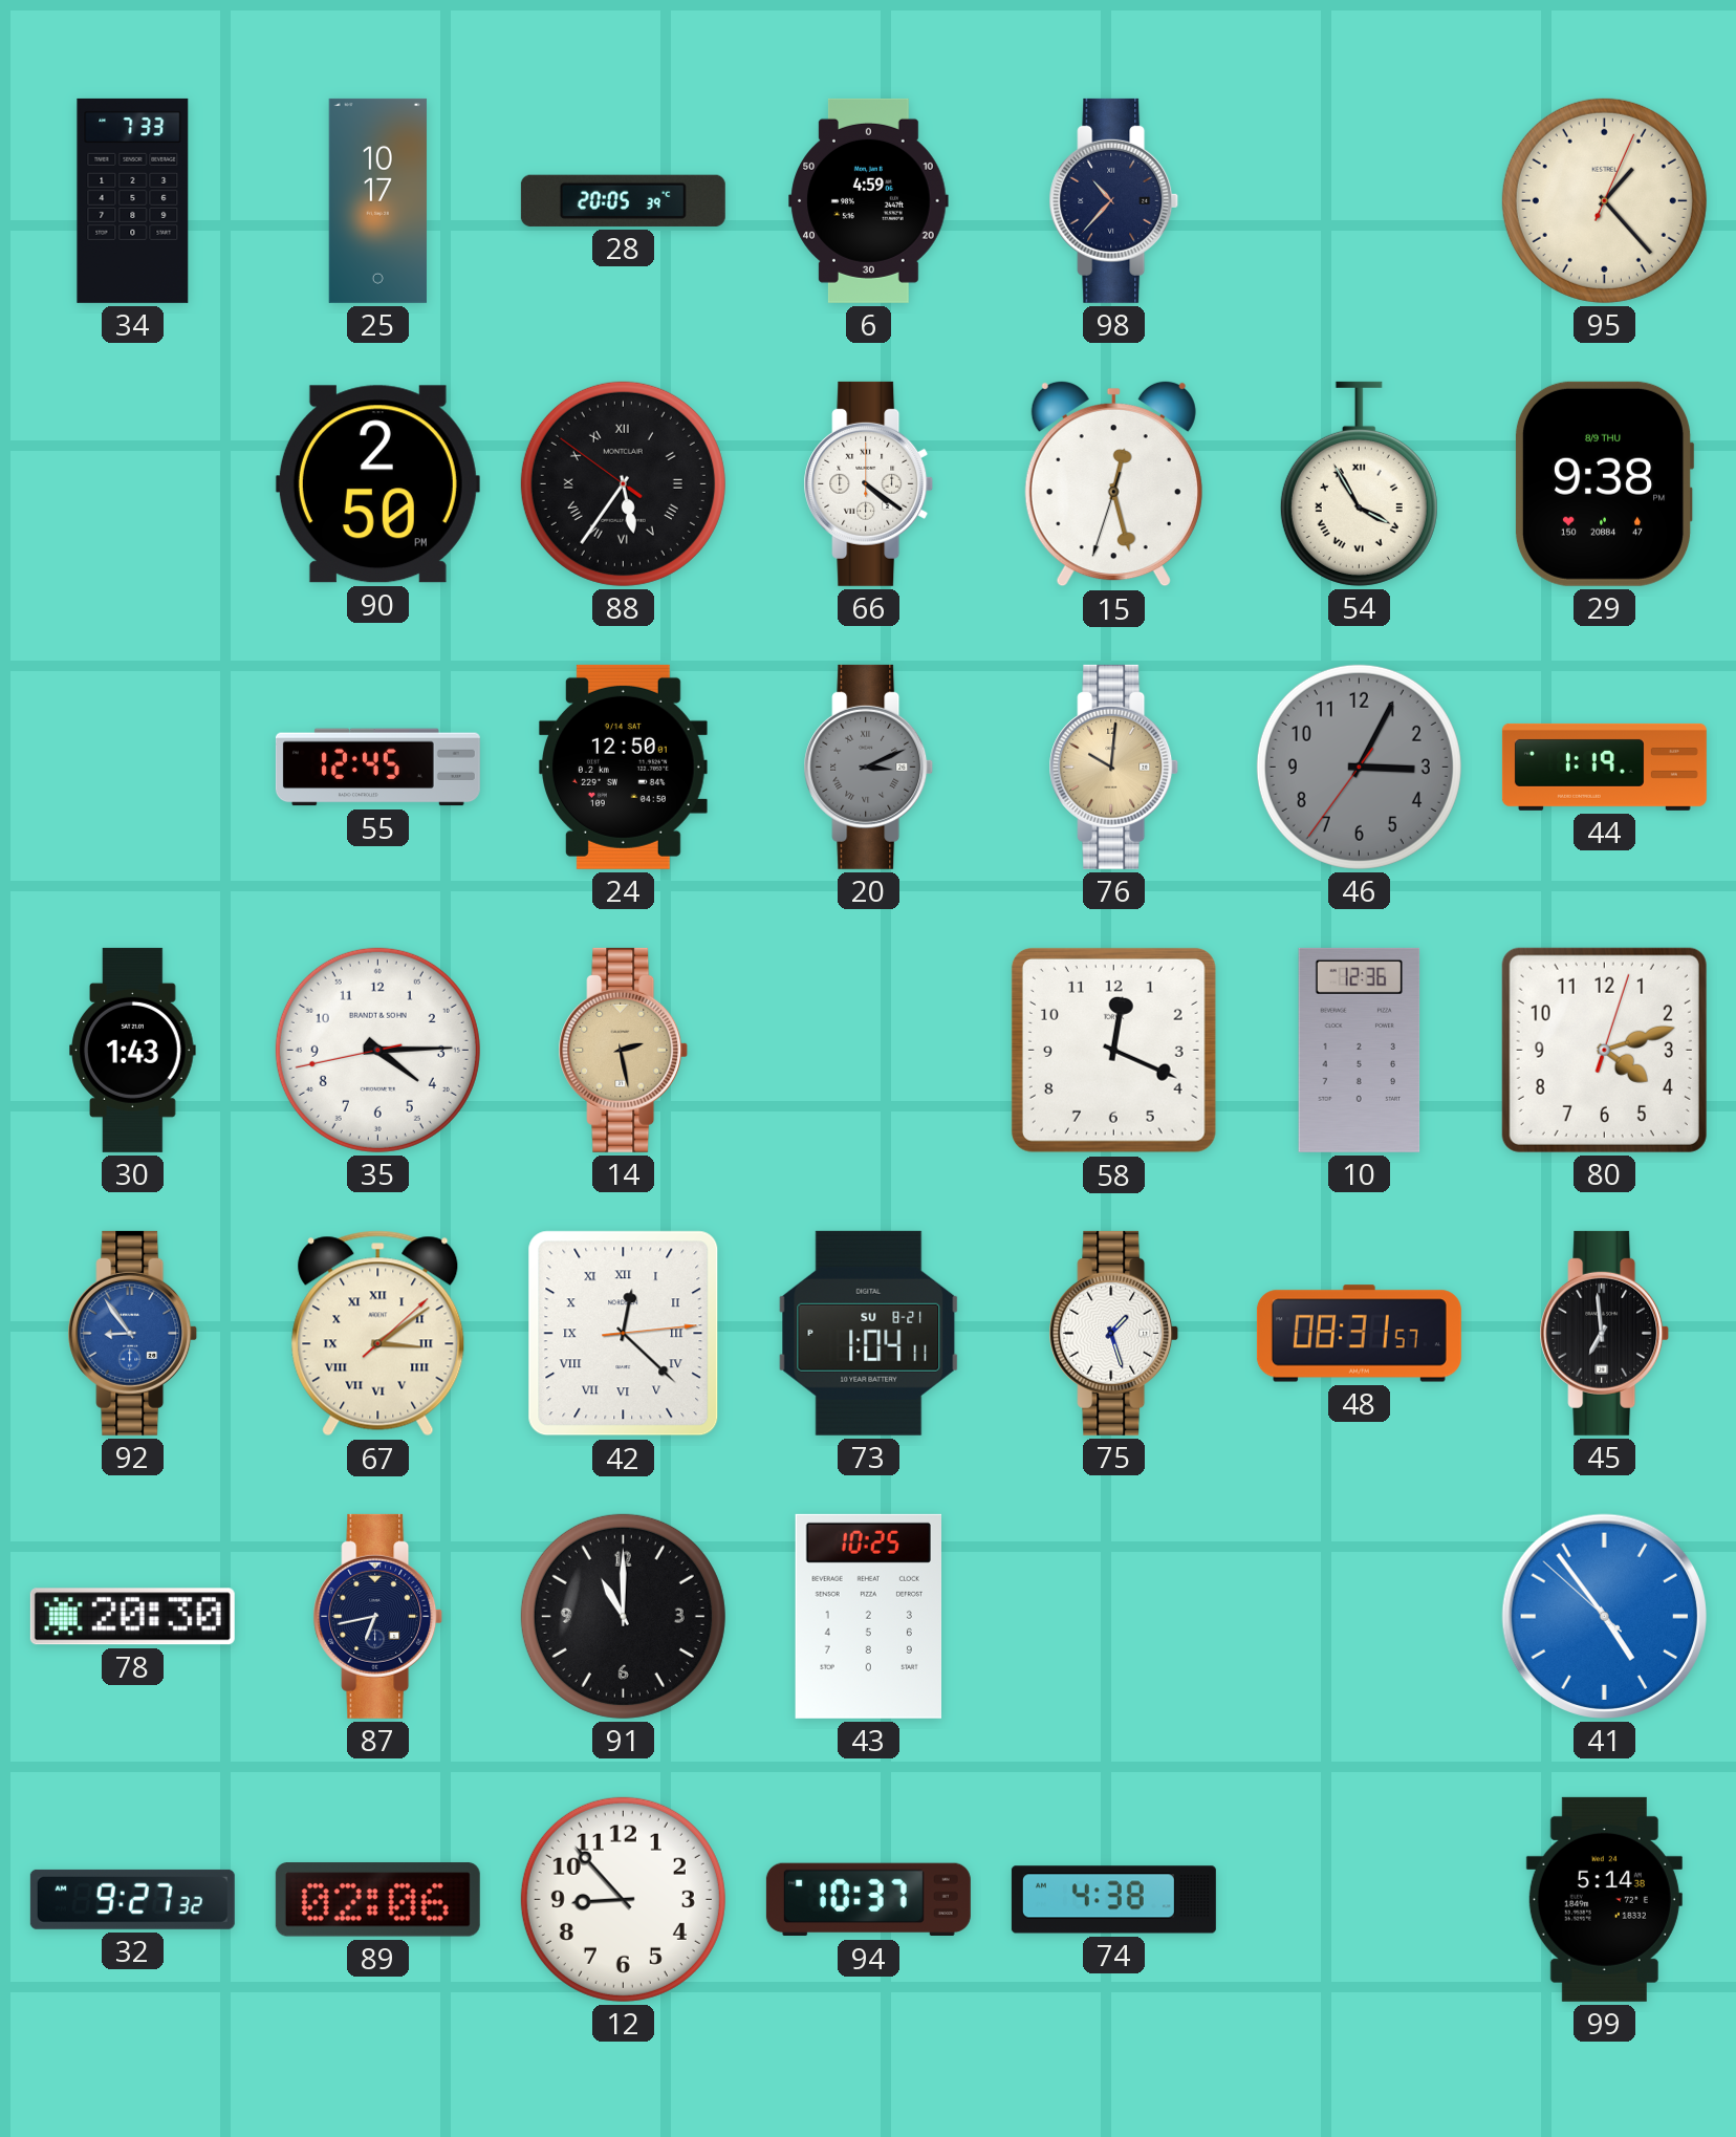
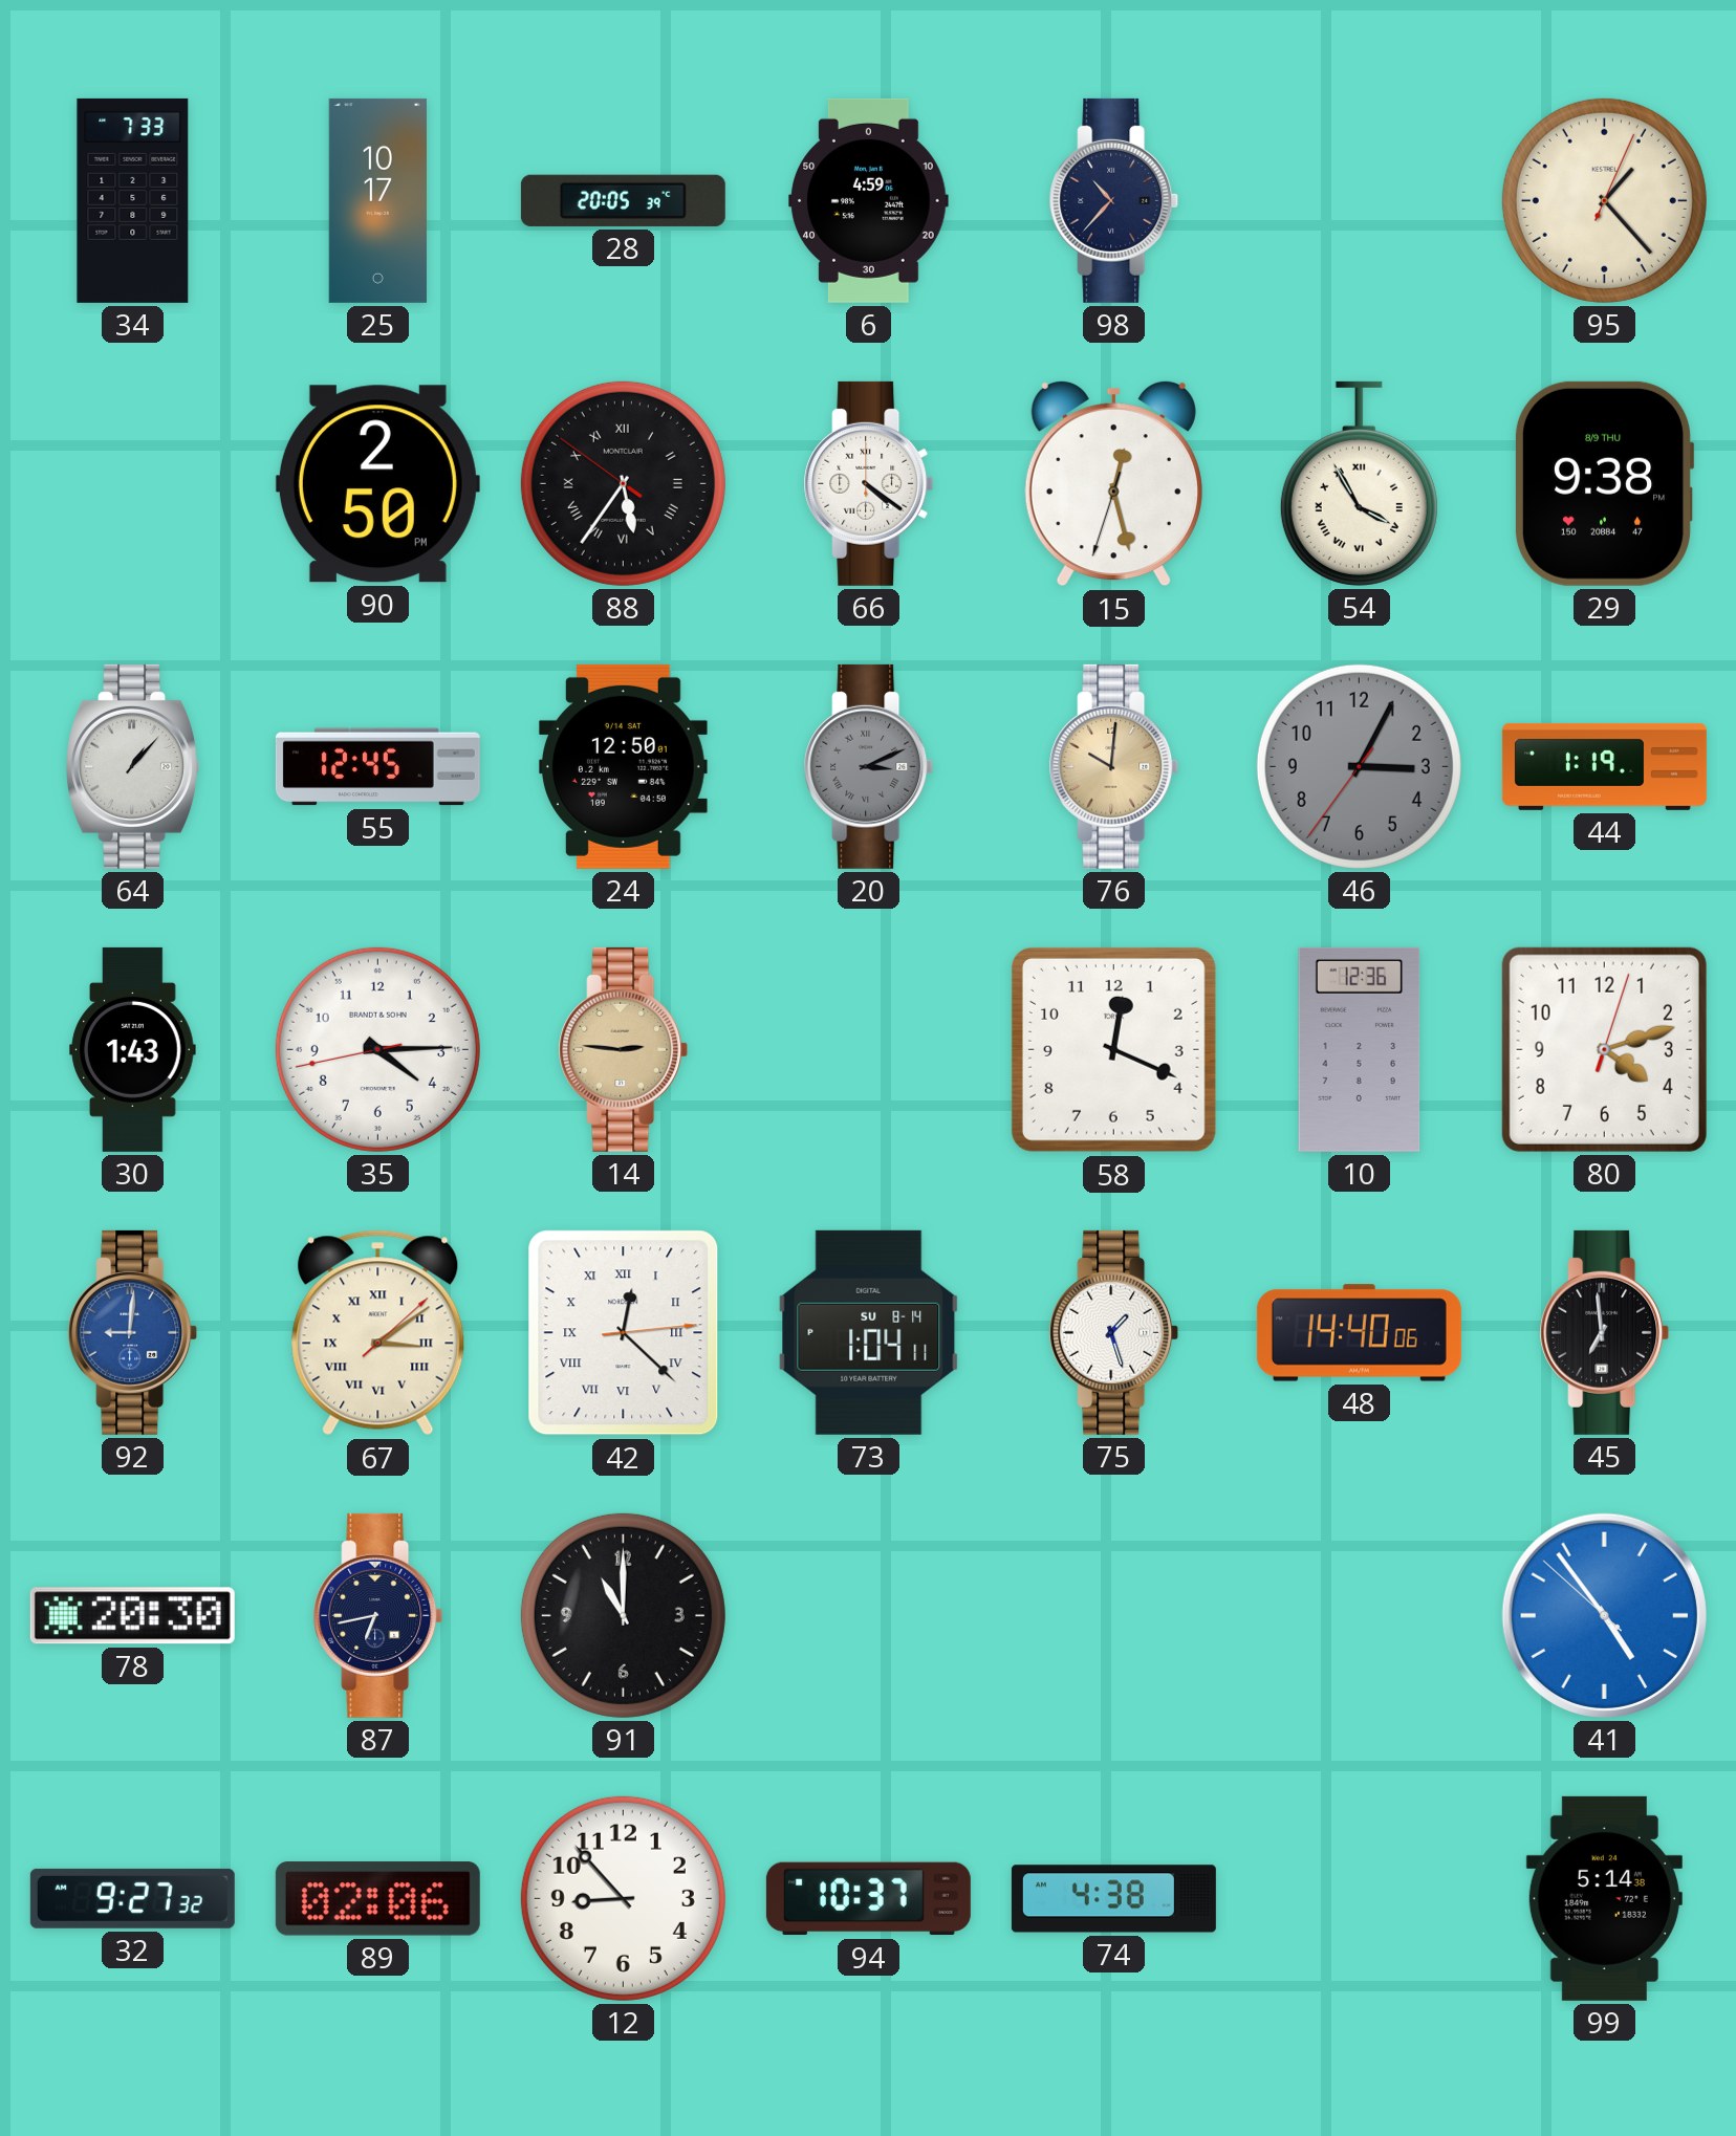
64: none -> 1:07 (132, 766)
14: 2:28 -> 2:46 (624, 1049)
92: 8:54 -> 9:01 (133, 1332)
73 date: SU 8-21 -> SU 8-14 (869, 1332)
48: 08:31 -> 14:40 (1359, 1333)
43: 10:25 -> none (868, 1616)
